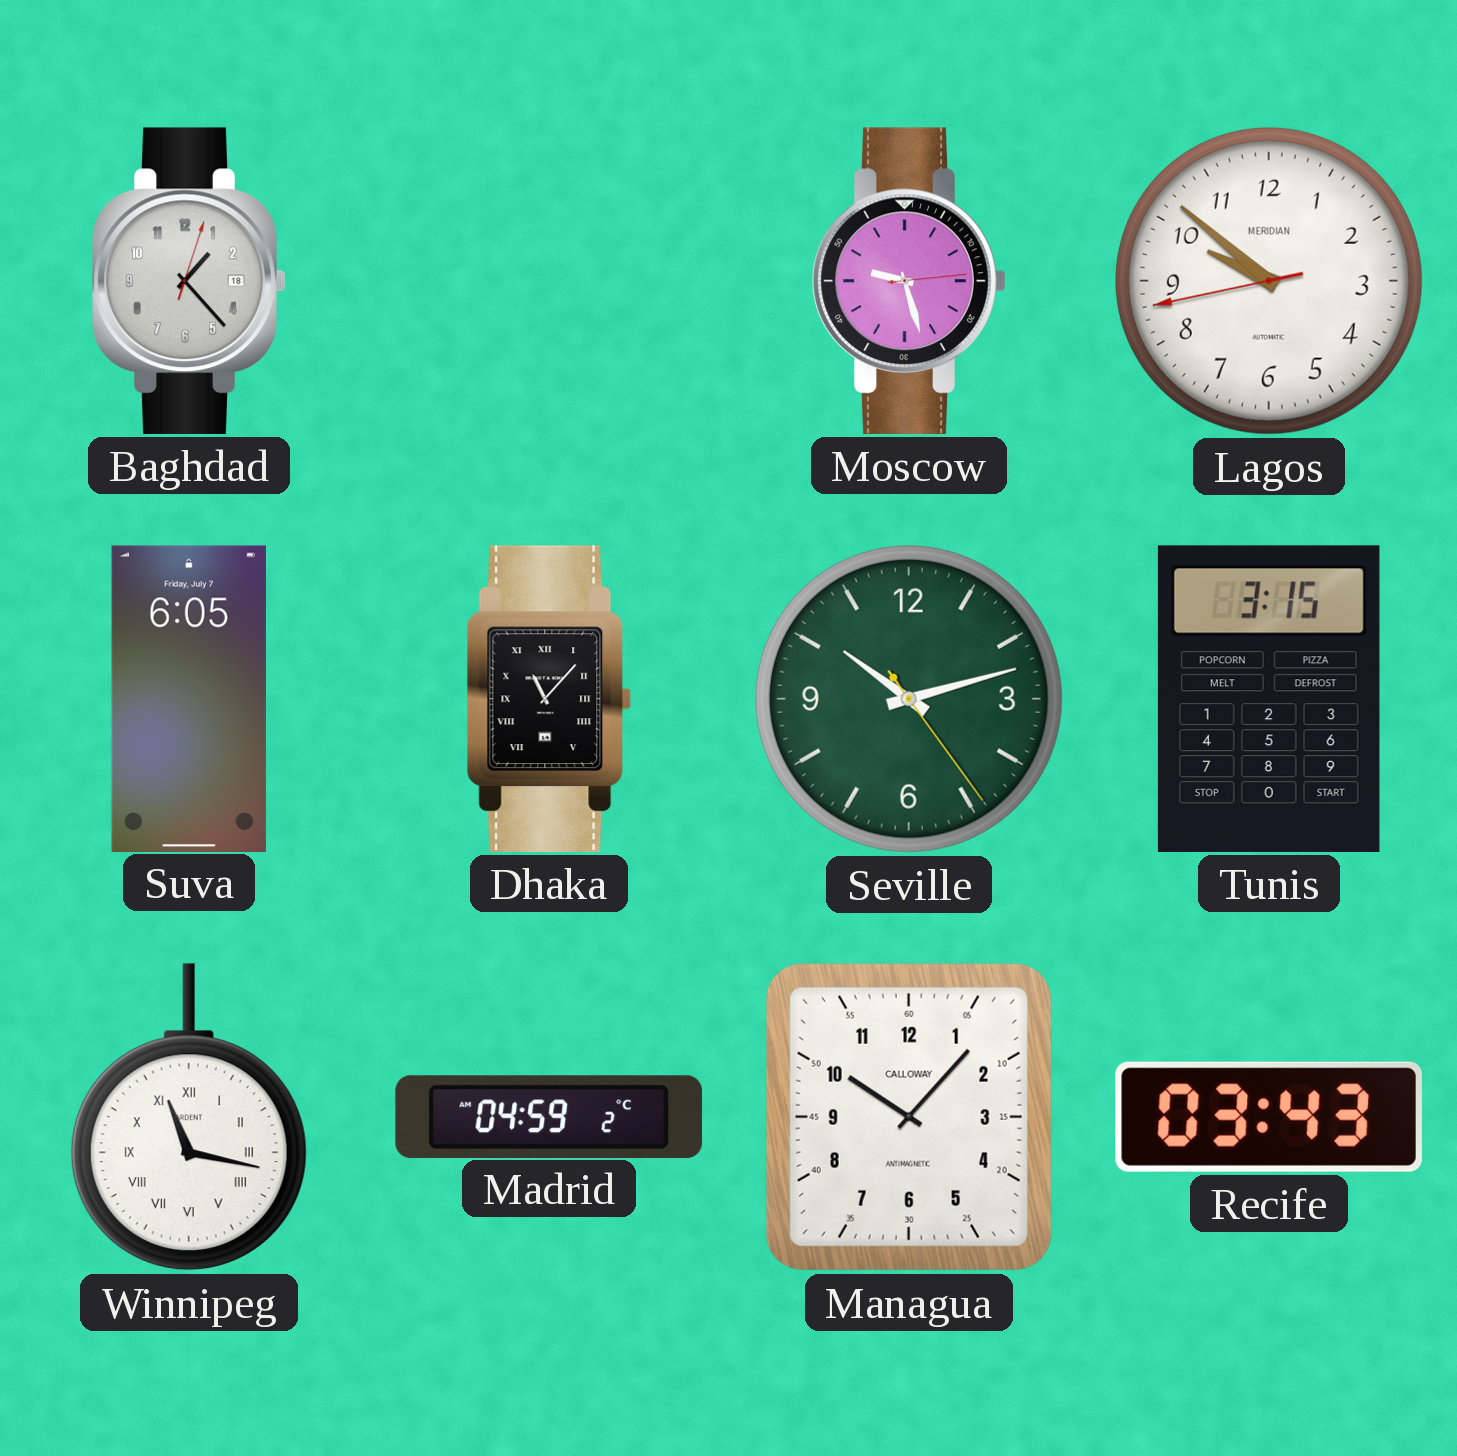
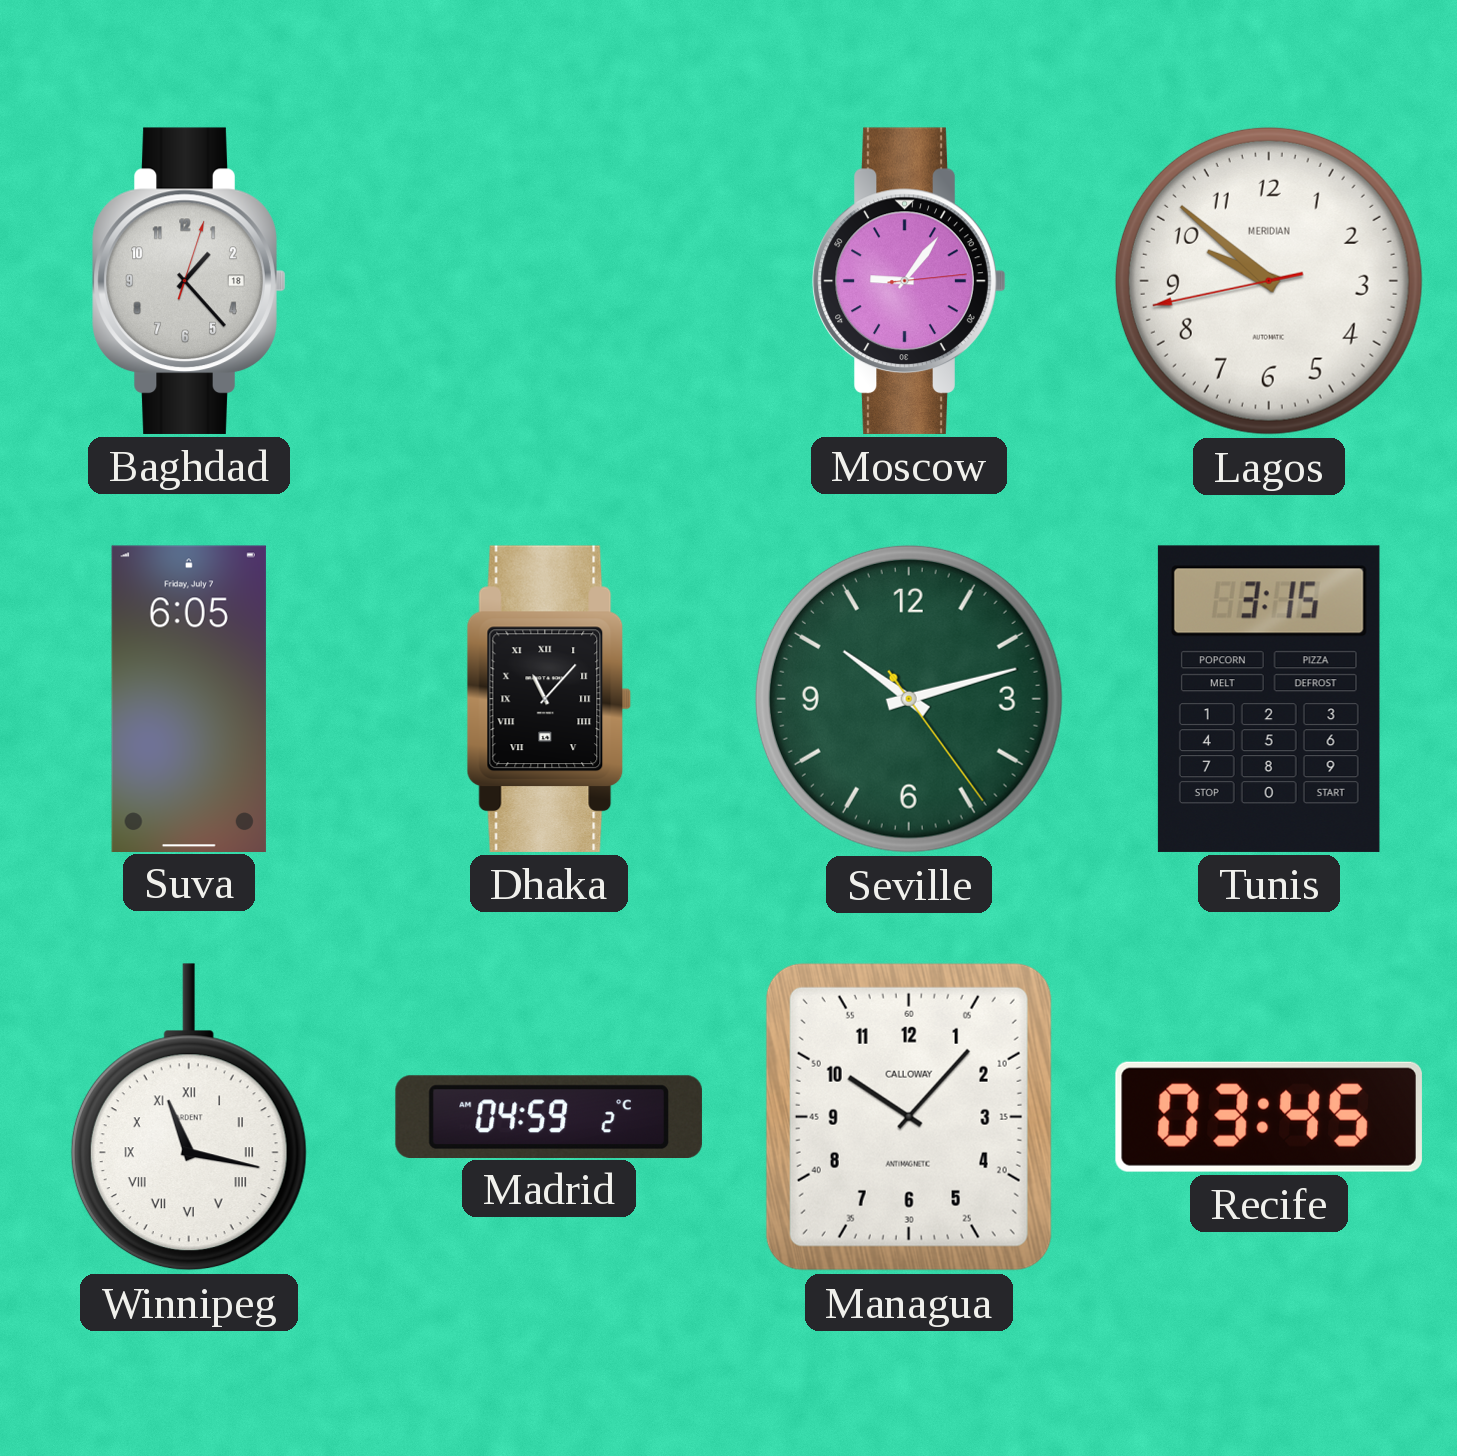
Moscow: 9:27 -> 9:06 (909, 281)
Recife: 03:43 -> 03:45 (1269, 1117)
